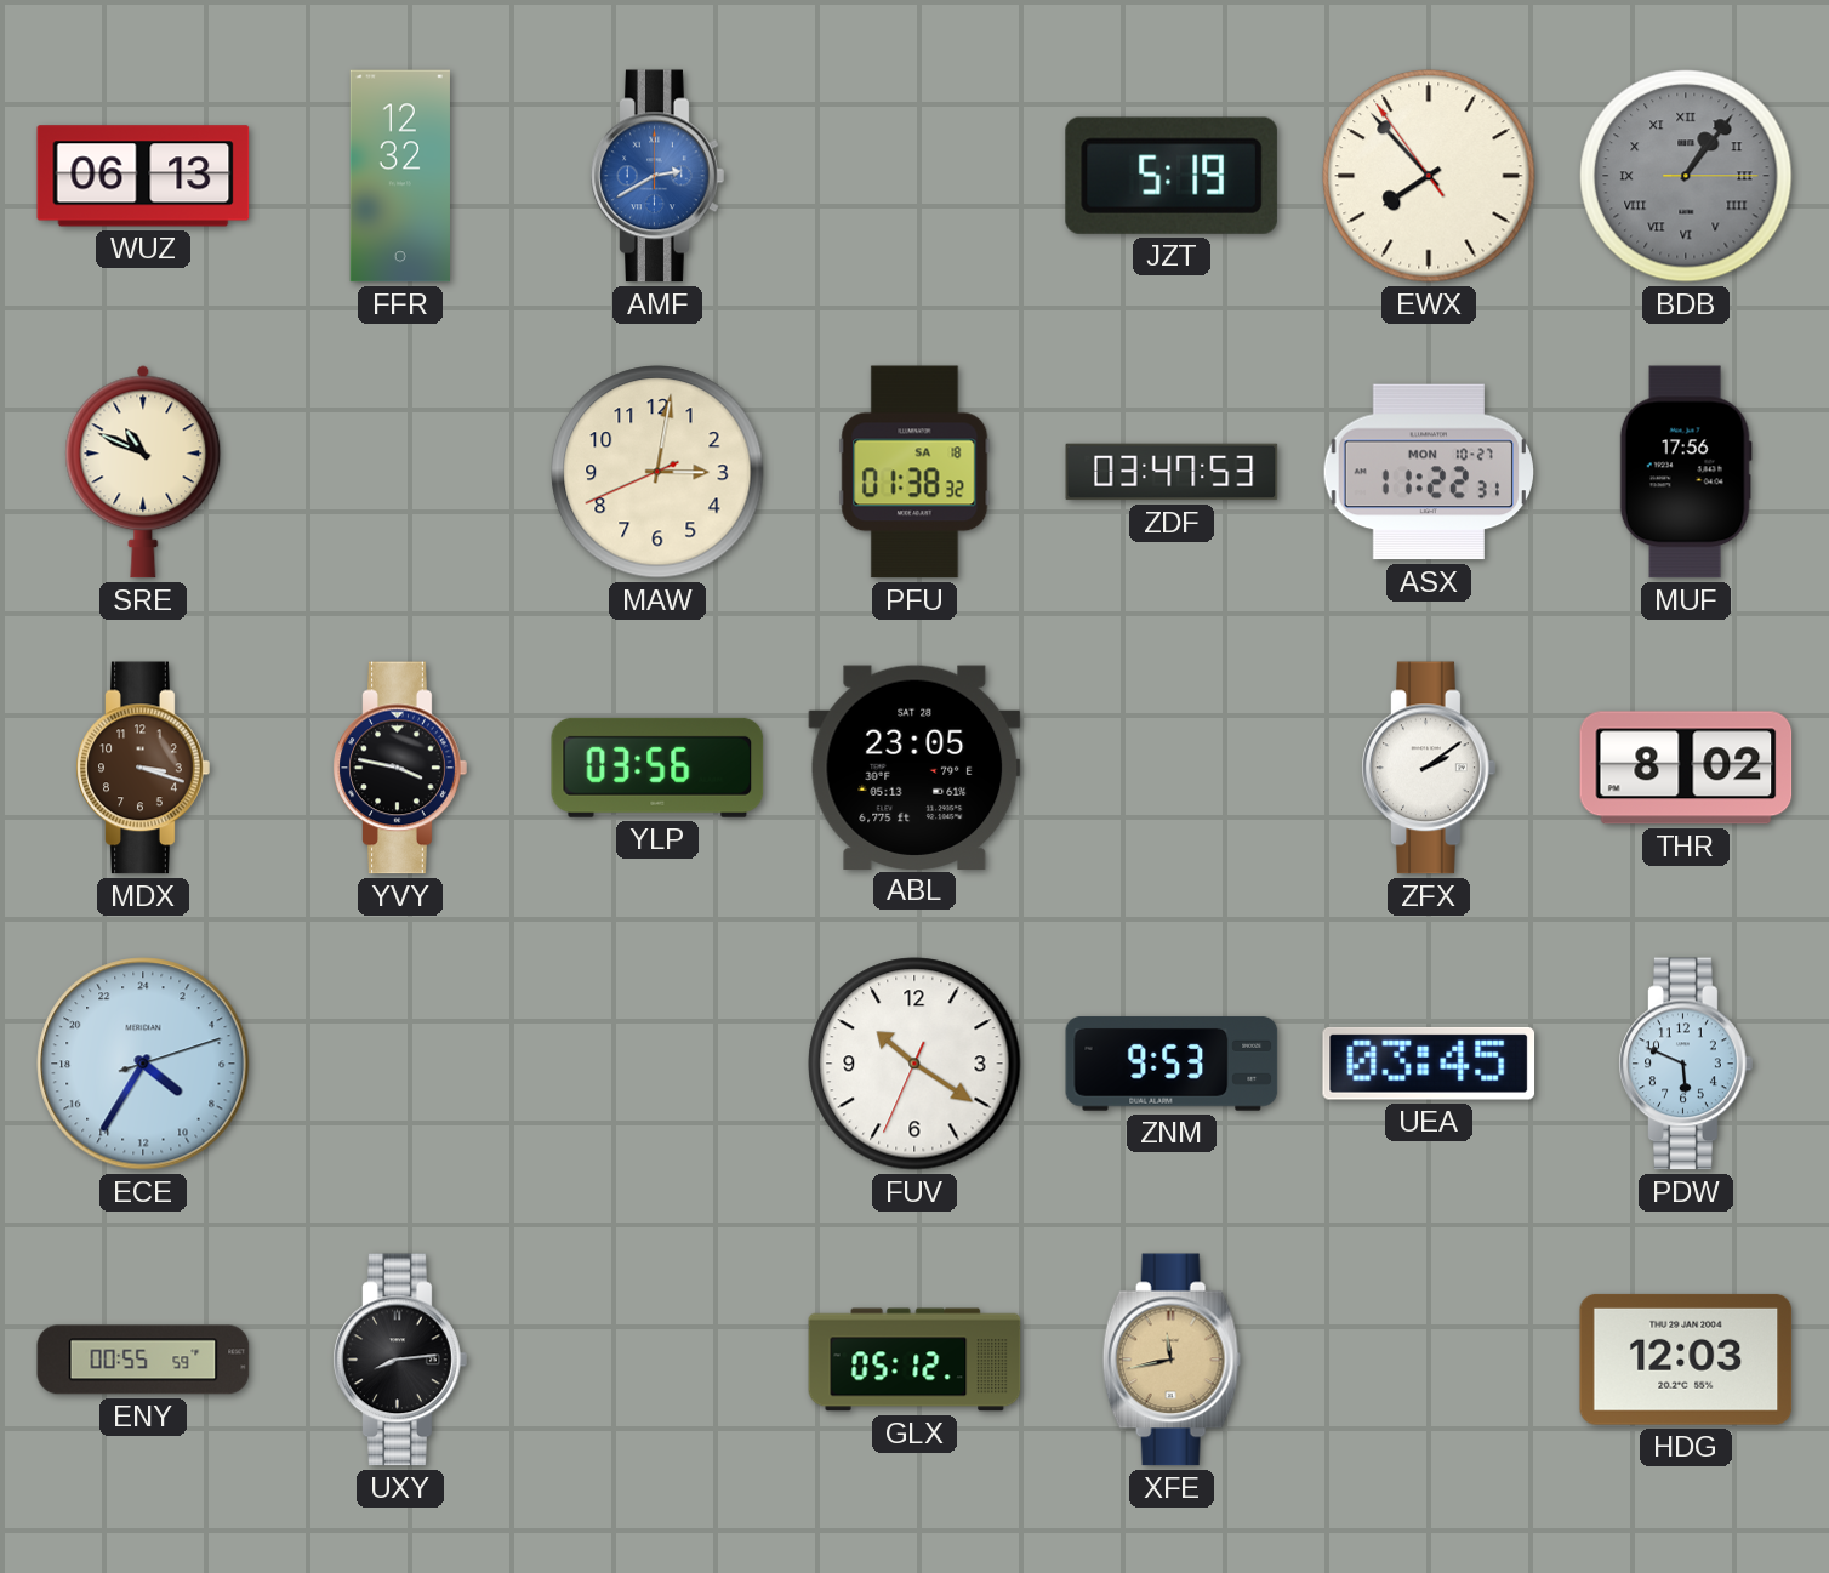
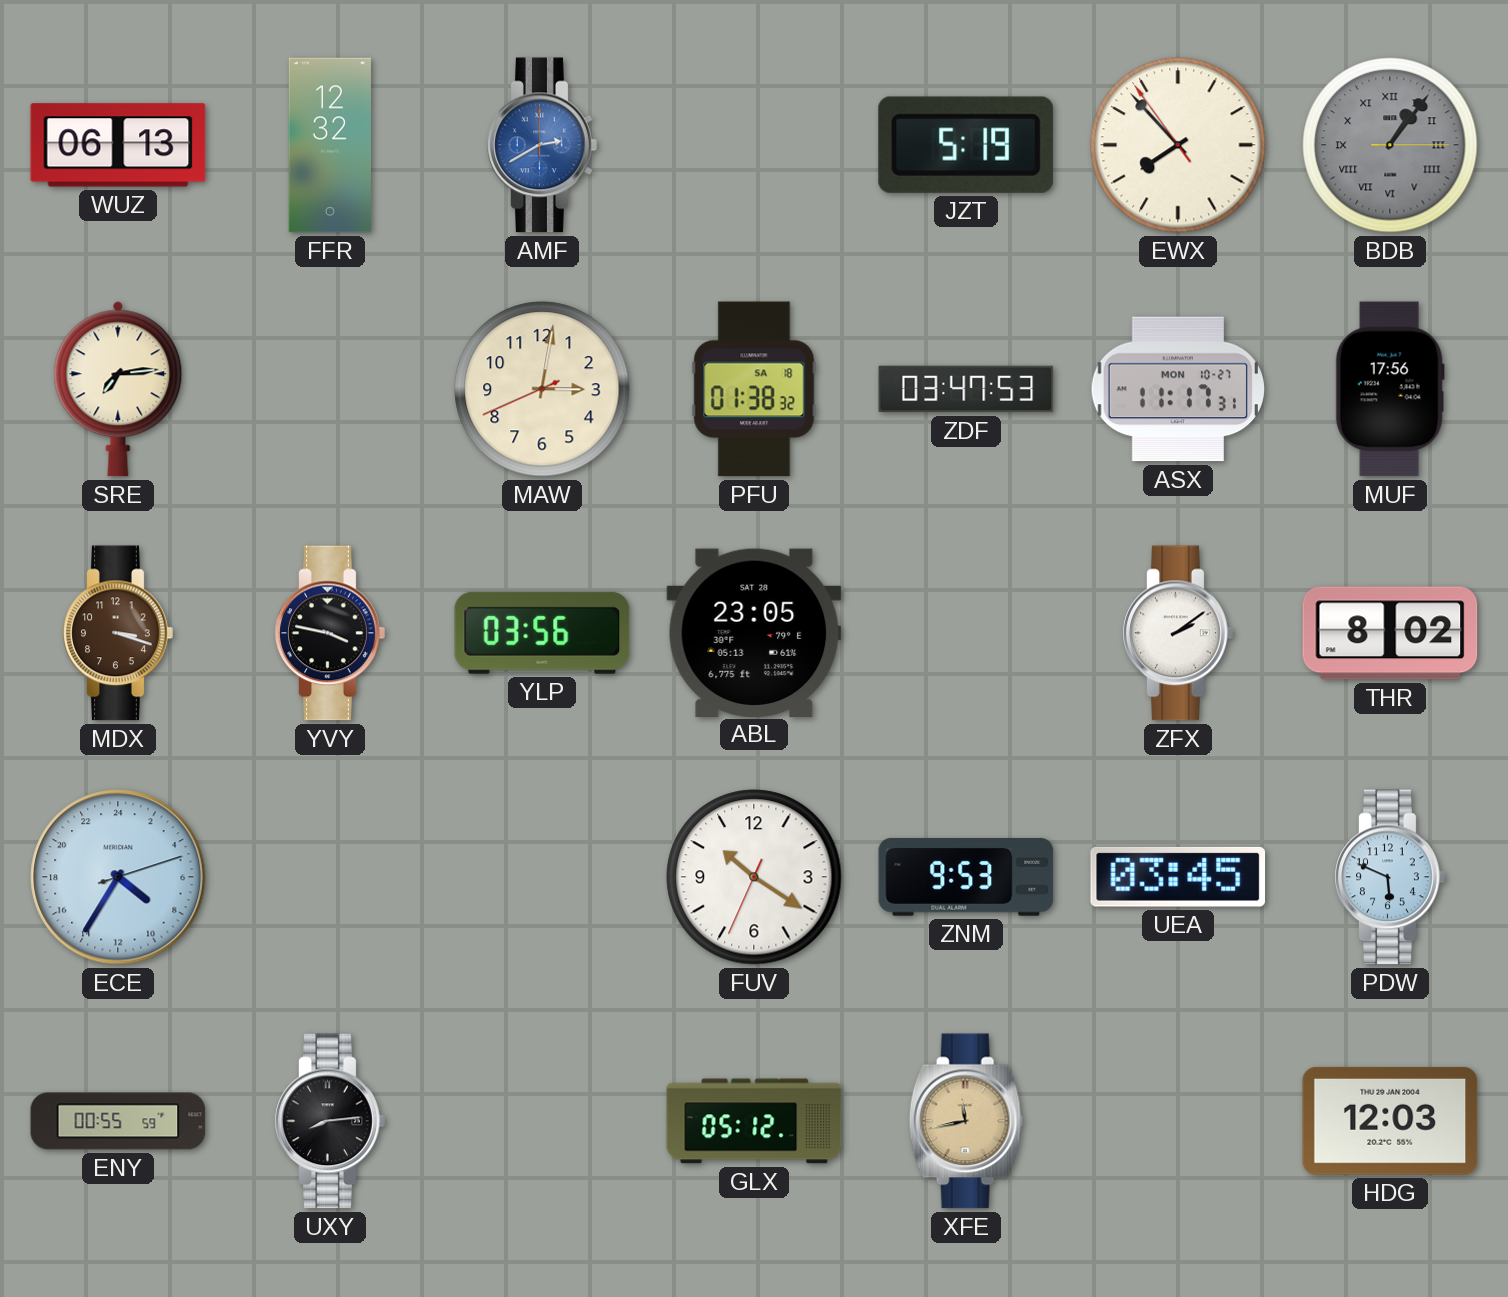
SRE: 10:49 -> 7:14 (118, 389)
ASX: 11:22 -> 11:17 (1178, 389)
